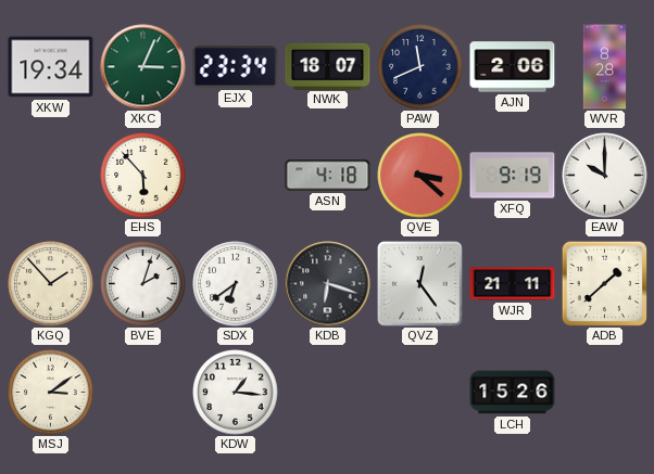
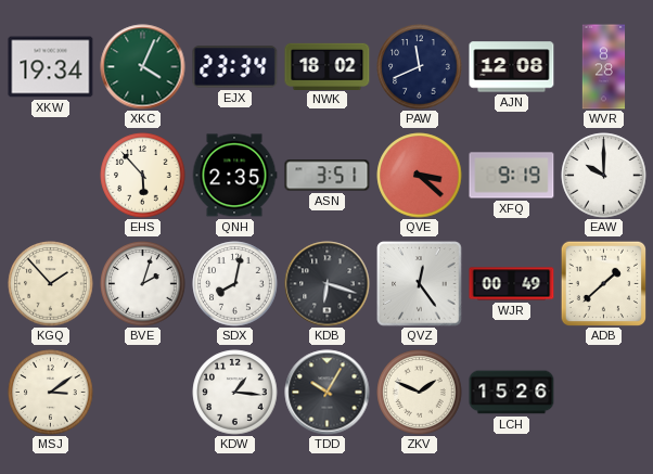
XKC: 3:04 -> 4:04 (143, 67)
NWK: 18:07 -> 18:02 (328, 66)
AJN: 2:06 -> 12:08 (512, 67)
QNH: none -> 2:35 (234, 176)
ASN: 4:18 -> 3:51 (328, 176)
SDX: 6:39 -> 8:02 (235, 284)
WJR: 21:11 -> 00:49 (512, 284)
TDD: none -> 10:05 (328, 393)
ZKV: none -> 1:49 (420, 393)
